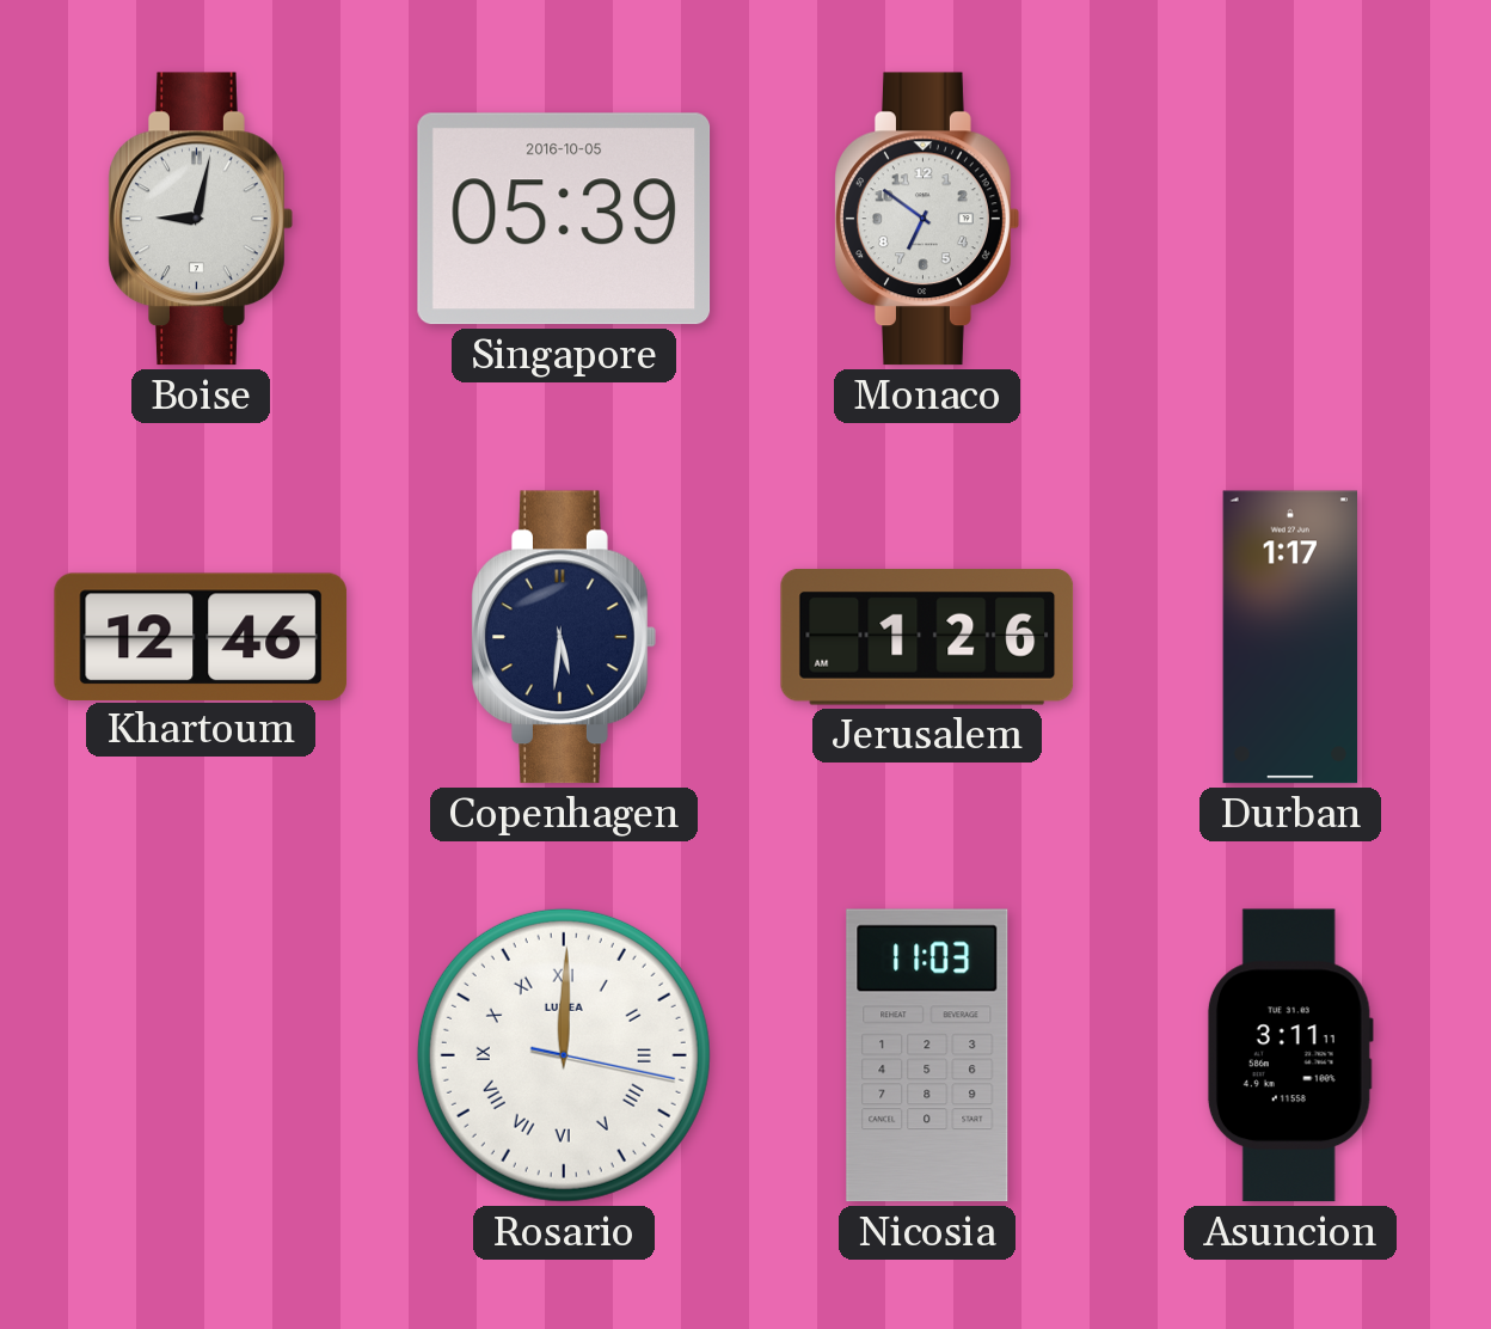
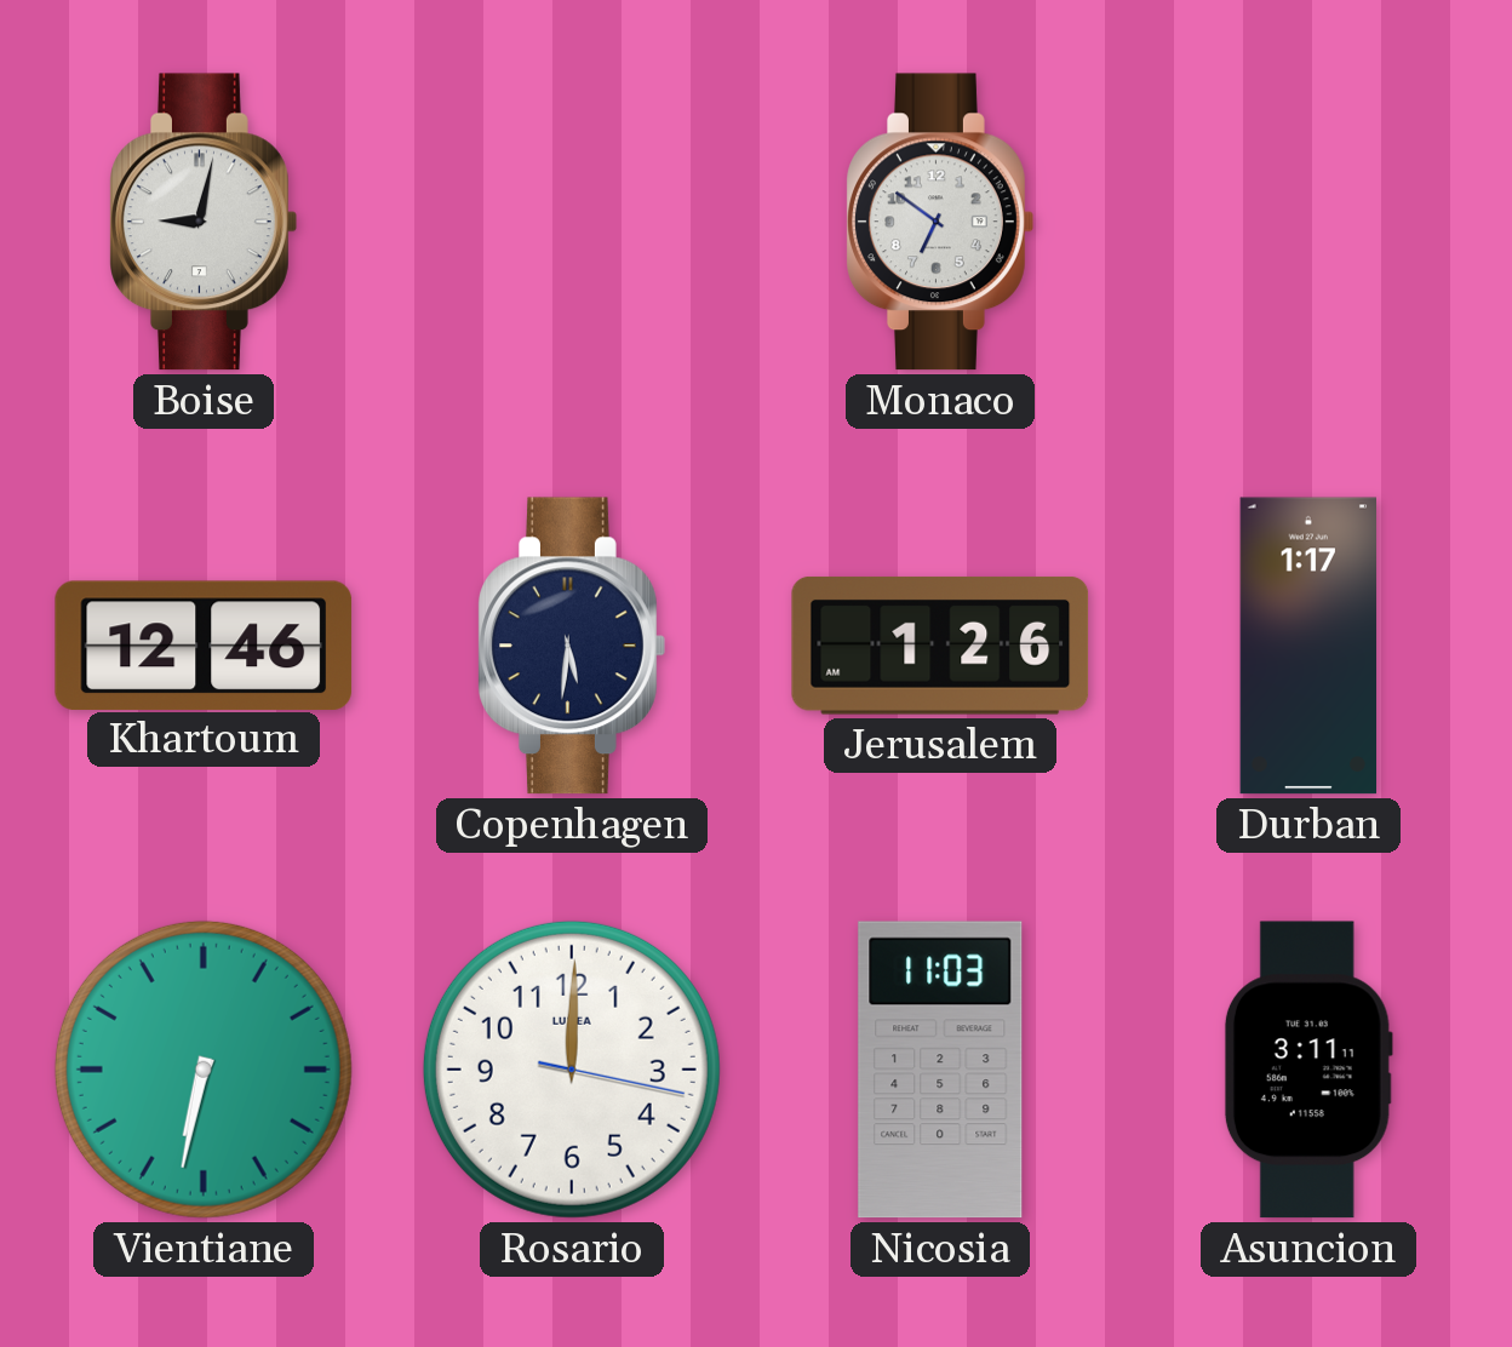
Singapore: 05:39 -> none (564, 219)
Vientiane: none -> 6:32 (204, 1070)
Rosario numerals: Roman -> Arabic (572, 1070)
